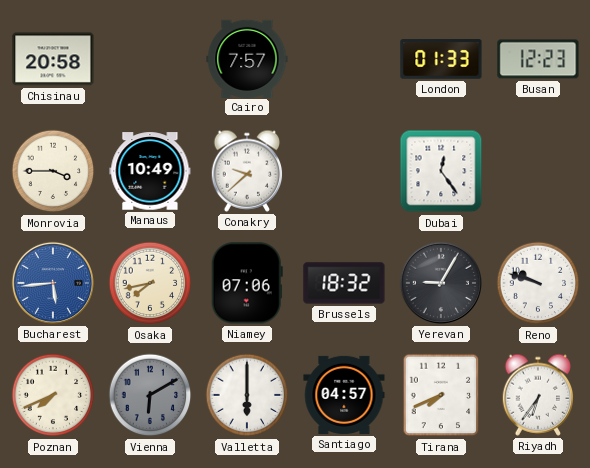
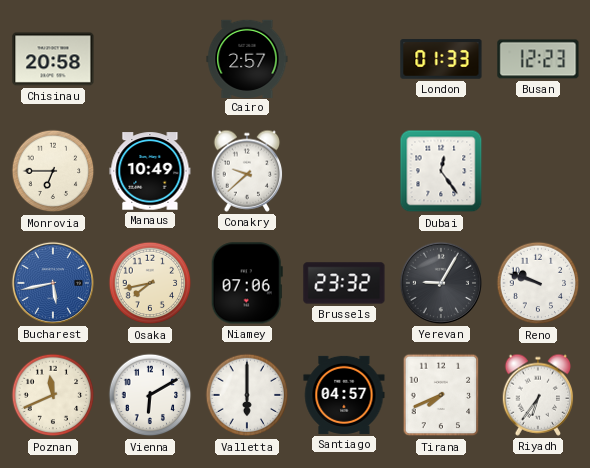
Cairo: 7:57 -> 2:57 (247, 58)
Monrovia: 3:45 -> 6:45 (53, 171)
Bucharest: 5:44 -> 5:43 (53, 283)
Brussels: 18:32 -> 23:32 (344, 283)
Poznan: 7:41 -> 11:41 (53, 395)
Vienna dial: grey -> white (150, 395)
